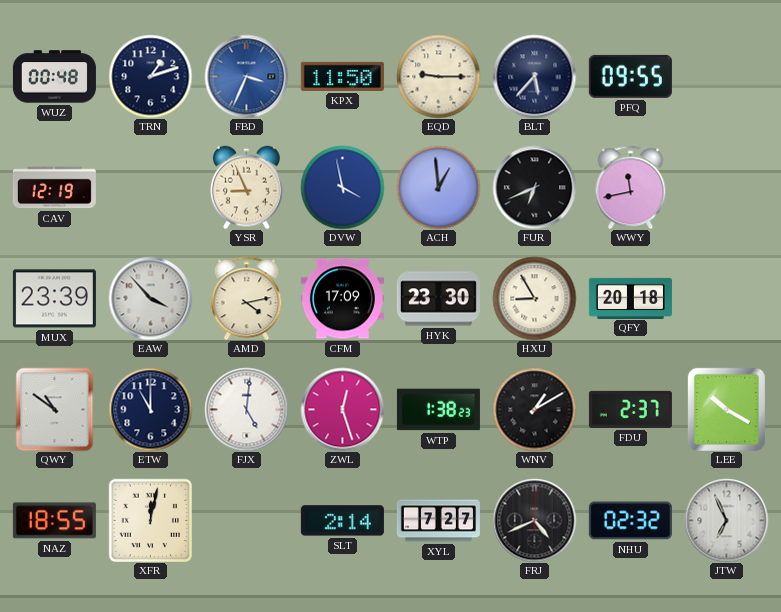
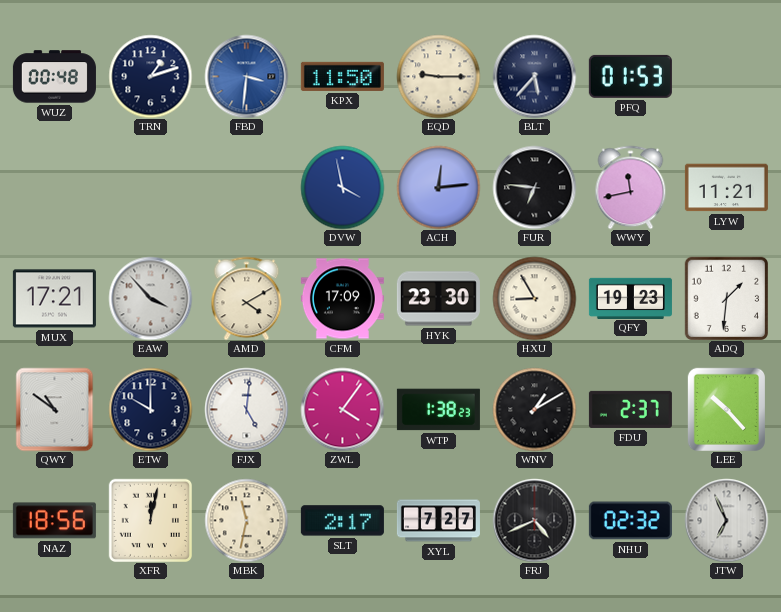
FBD: 3:34 -> 3:31 (246, 76)
PFQ: 09:55 -> 01:53 (630, 76)
CAV: 12:19 -> none (54, 188)
YSR: 8:56 -> none (247, 187)
ACH: 12:59 -> 12:14 (438, 187)
FUR: 6:41 -> 6:46 (534, 187)
LYW: none -> 11:21 (726, 188)
MUX: 23:39 -> 17:21 (54, 299)
AMD: 4:13 -> 4:10 (247, 298)
QFY: 20:18 -> 19:23 (630, 298)
ADQ: none -> 1:31 (726, 298)
ETW: 11:00 -> 10:00 (150, 409)
ZWL: 12:27 -> 4:06 (342, 409)
LEE: 10:20 -> 10:23 (726, 409)
NAZ: 18:55 -> 18:56 (54, 521)
MBK: none -> 11:32 (246, 520)
SLT: 2:14 -> 2:17 (342, 521)
